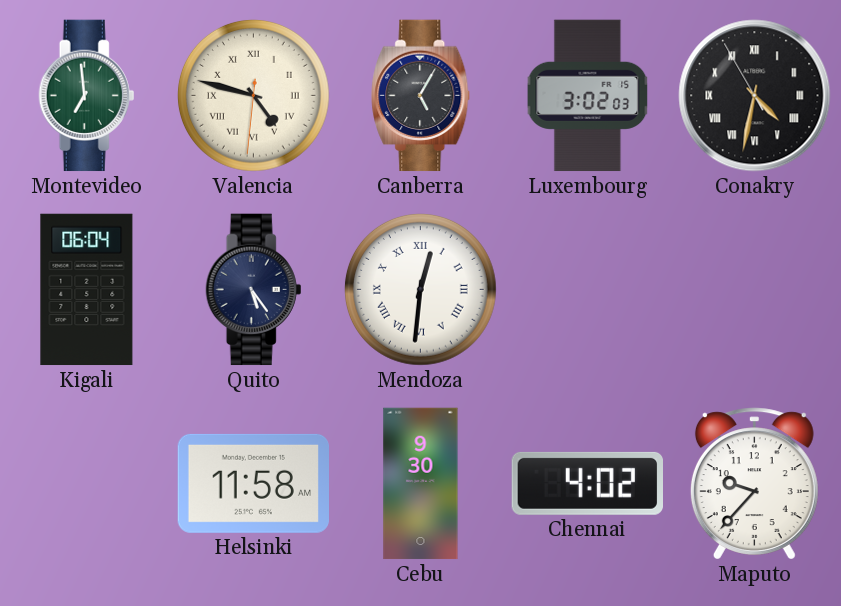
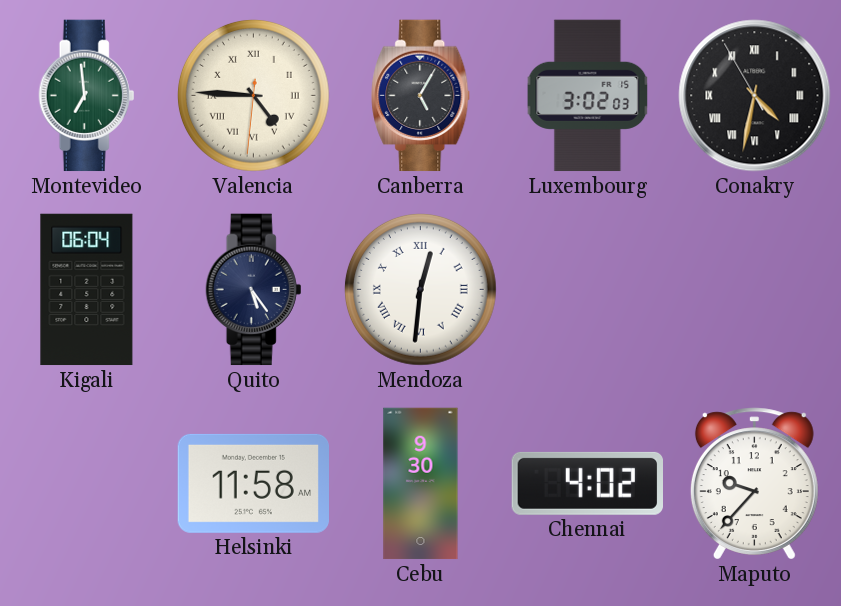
Valencia: 4:47 -> 4:45 (253, 95)
